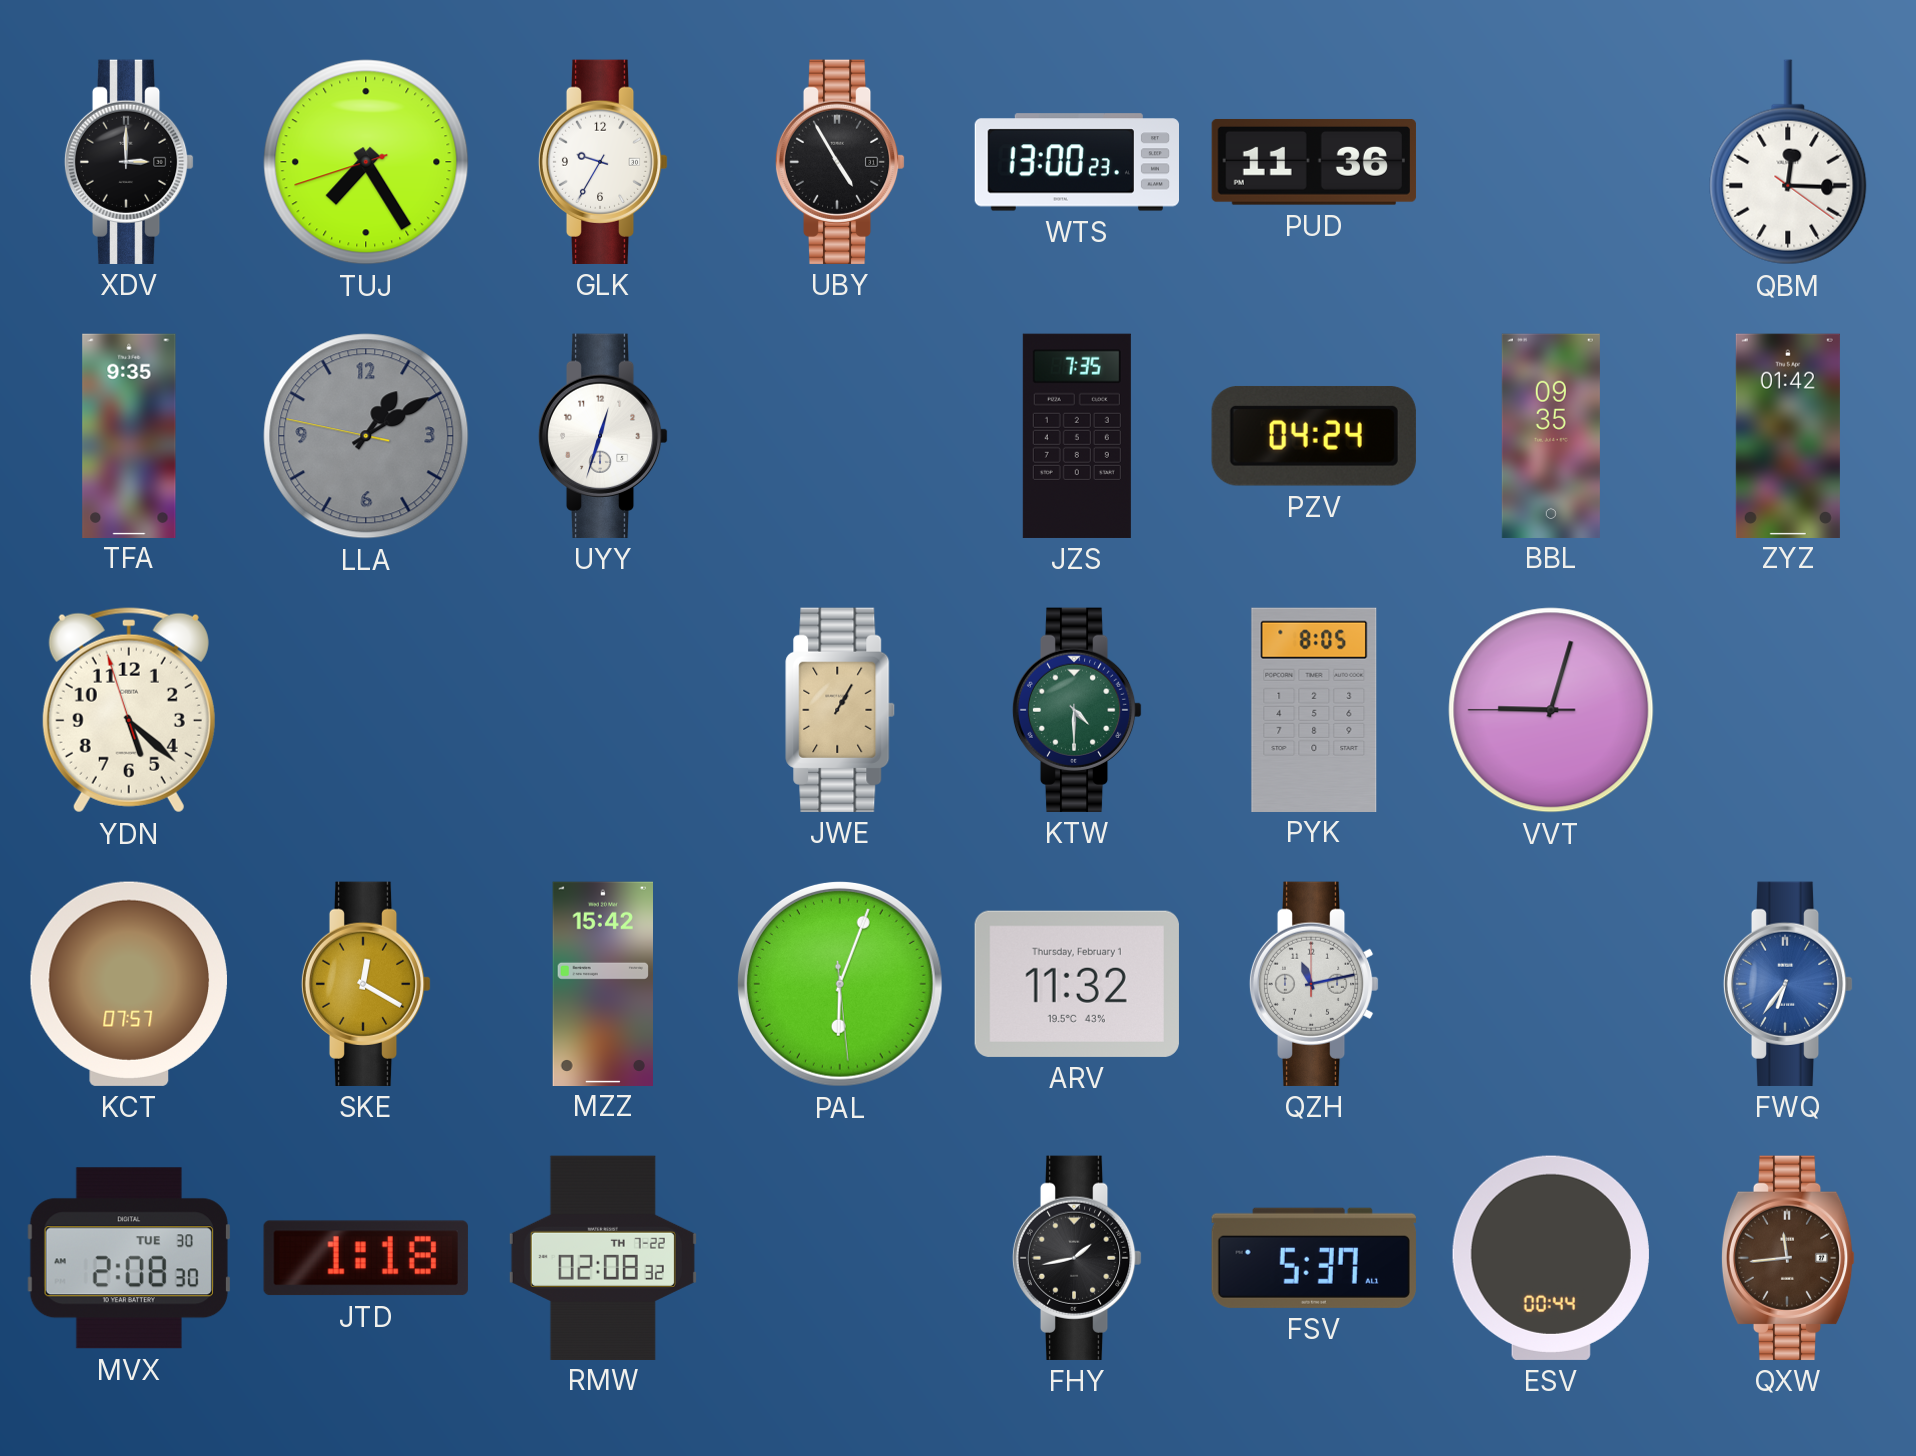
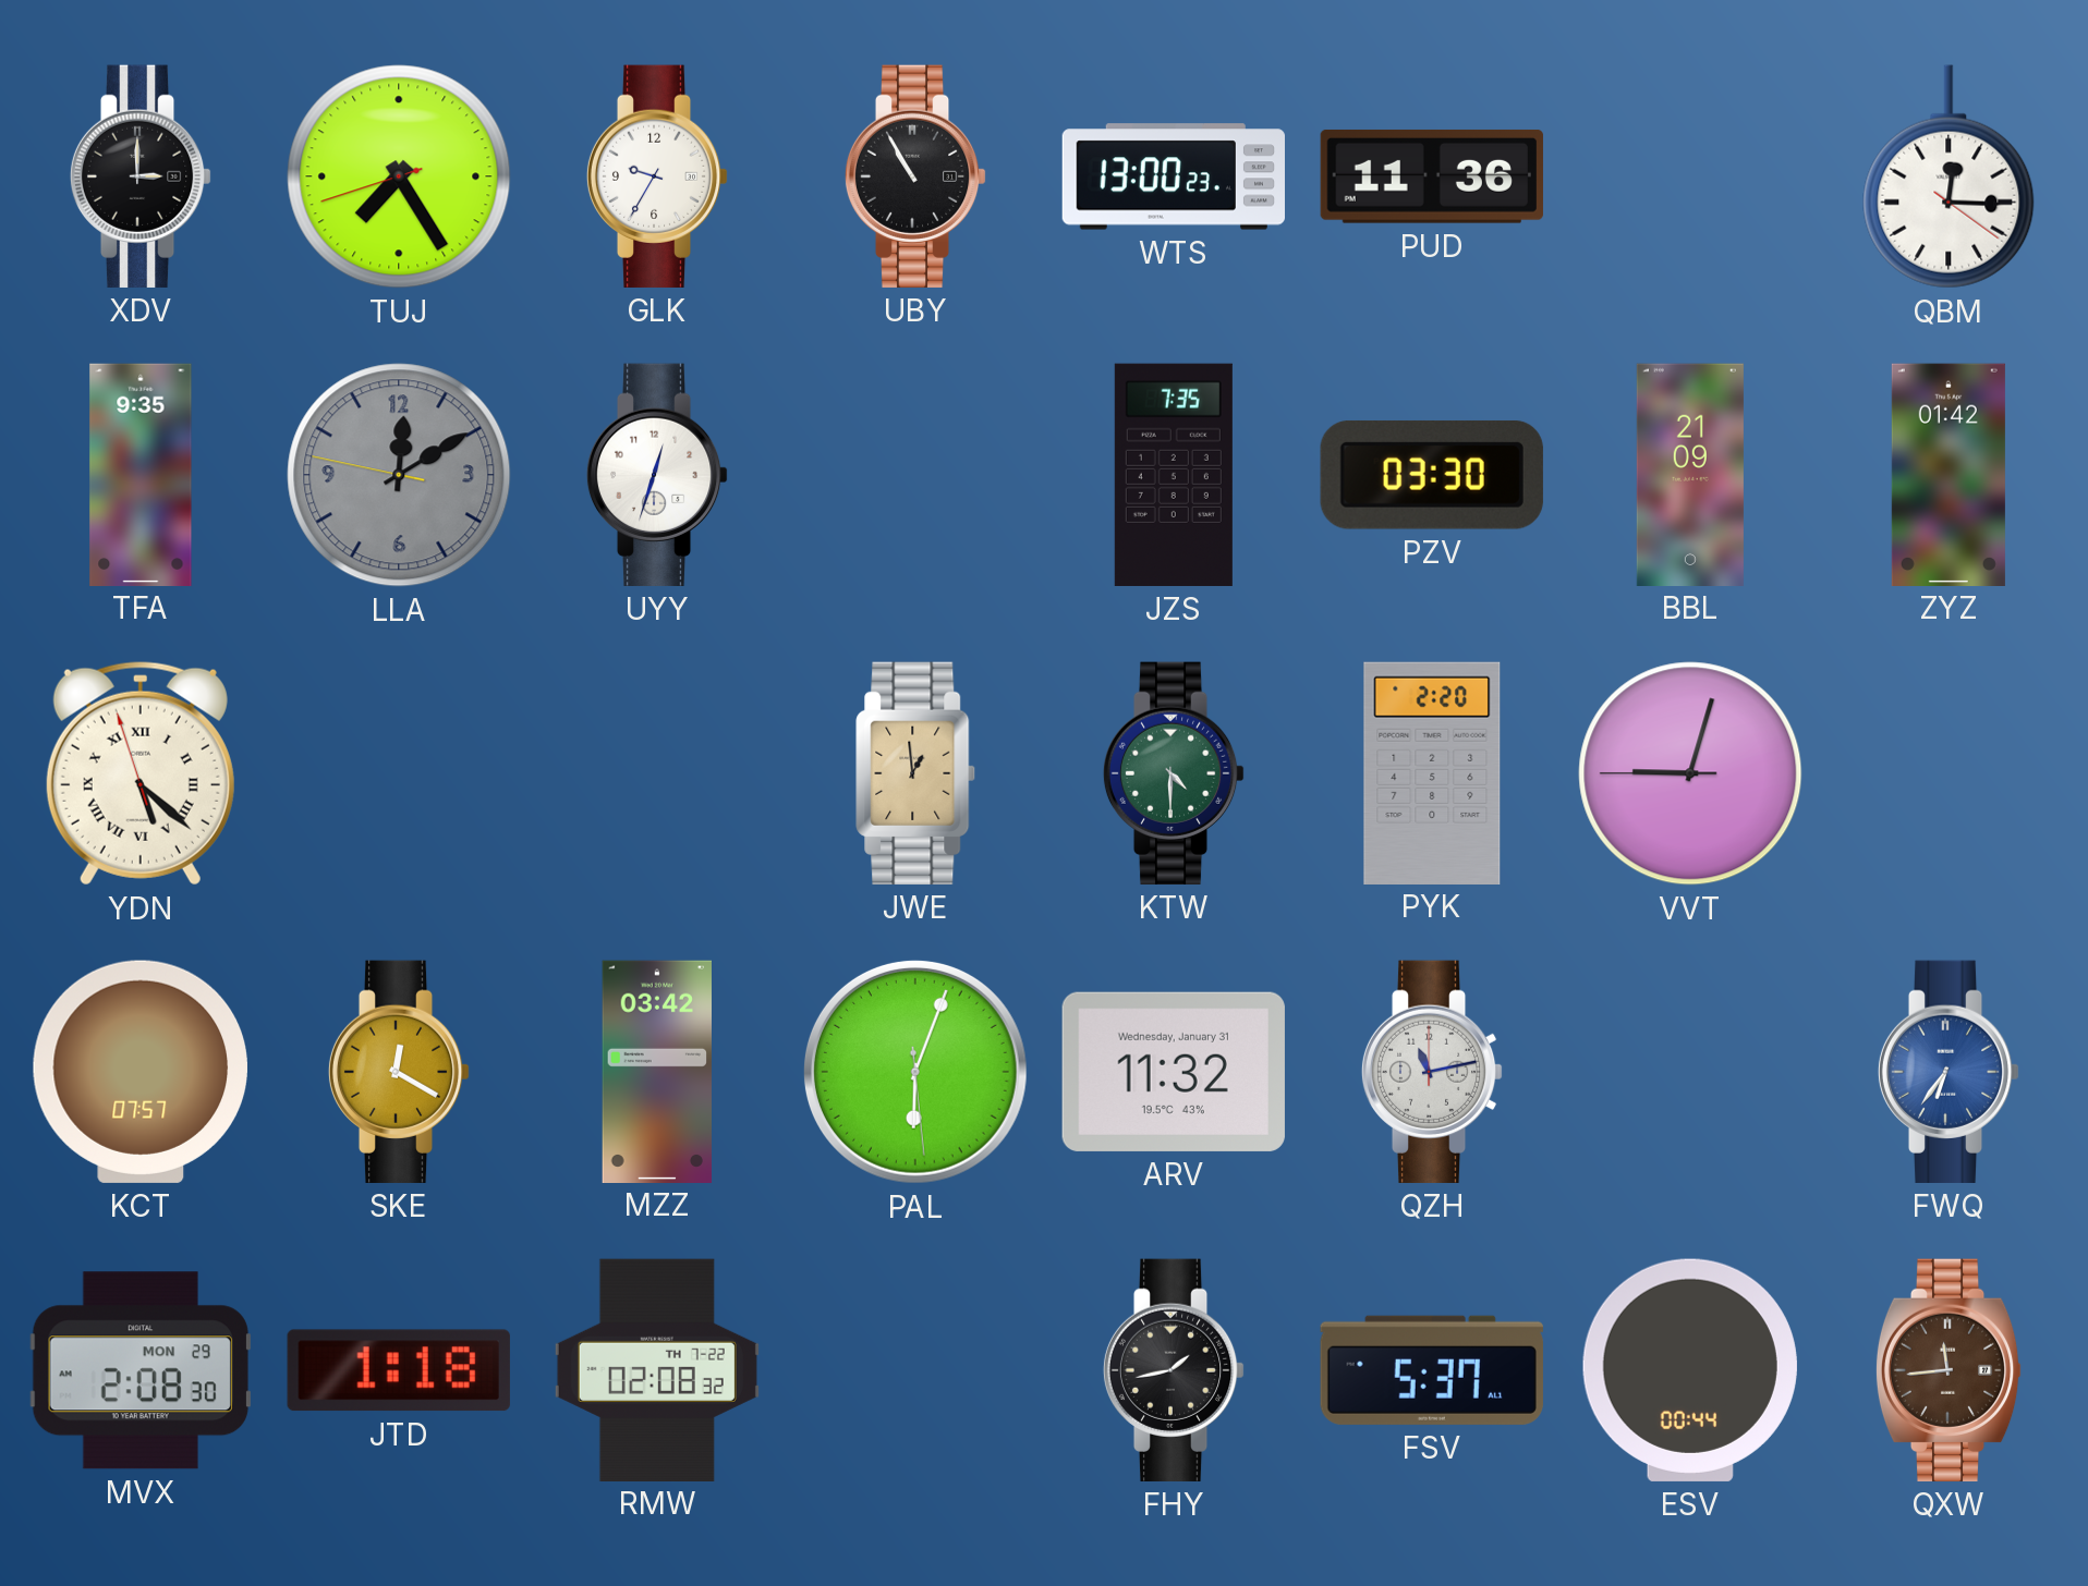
UBY: 4:55 -> 10:55 (915, 176)
LLA: 1:09 -> 12:09 (399, 475)
PZV: 04:24 -> 03:30 (1432, 475)
BBL: 09:35 -> 21:09 (1690, 474)
YDN numerals: Arabic -> Roman (141, 773)
JWE: 1:05 -> 12:59 (915, 773)
PYK: 8:05 -> 2:20 (1432, 772)
MZZ: 15:42 -> 03:42 (656, 1071)
ARV date: Thursday, February 1 -> Wednesday, January 31 (1174, 1072)
MVX date: TUE 30 -> MON 29 (141, 1370)
